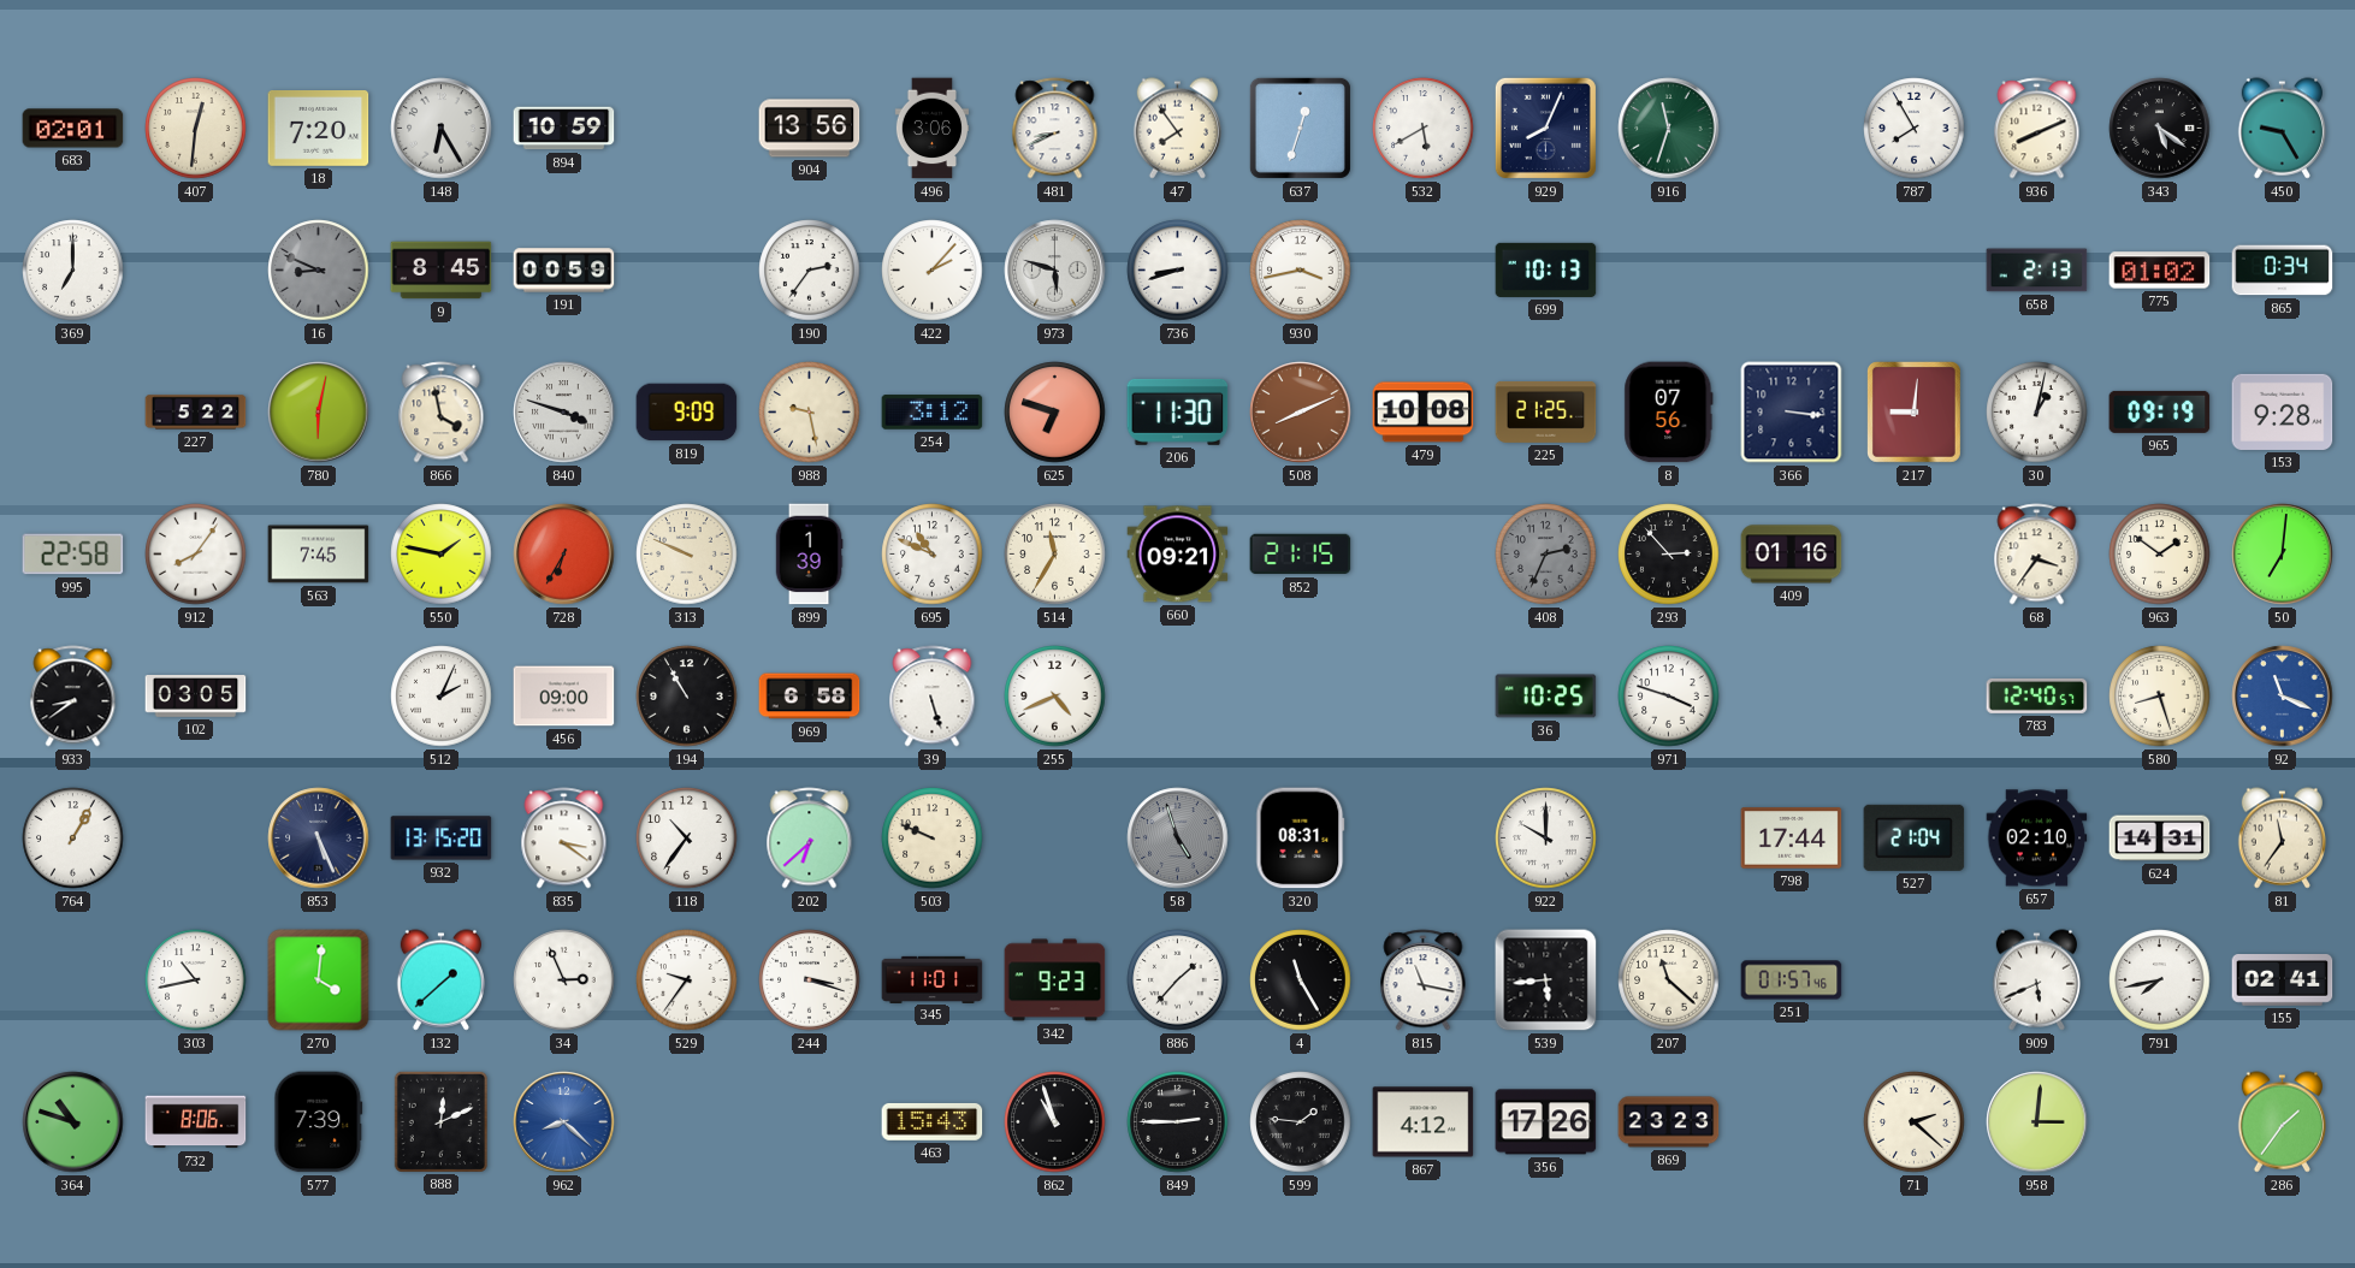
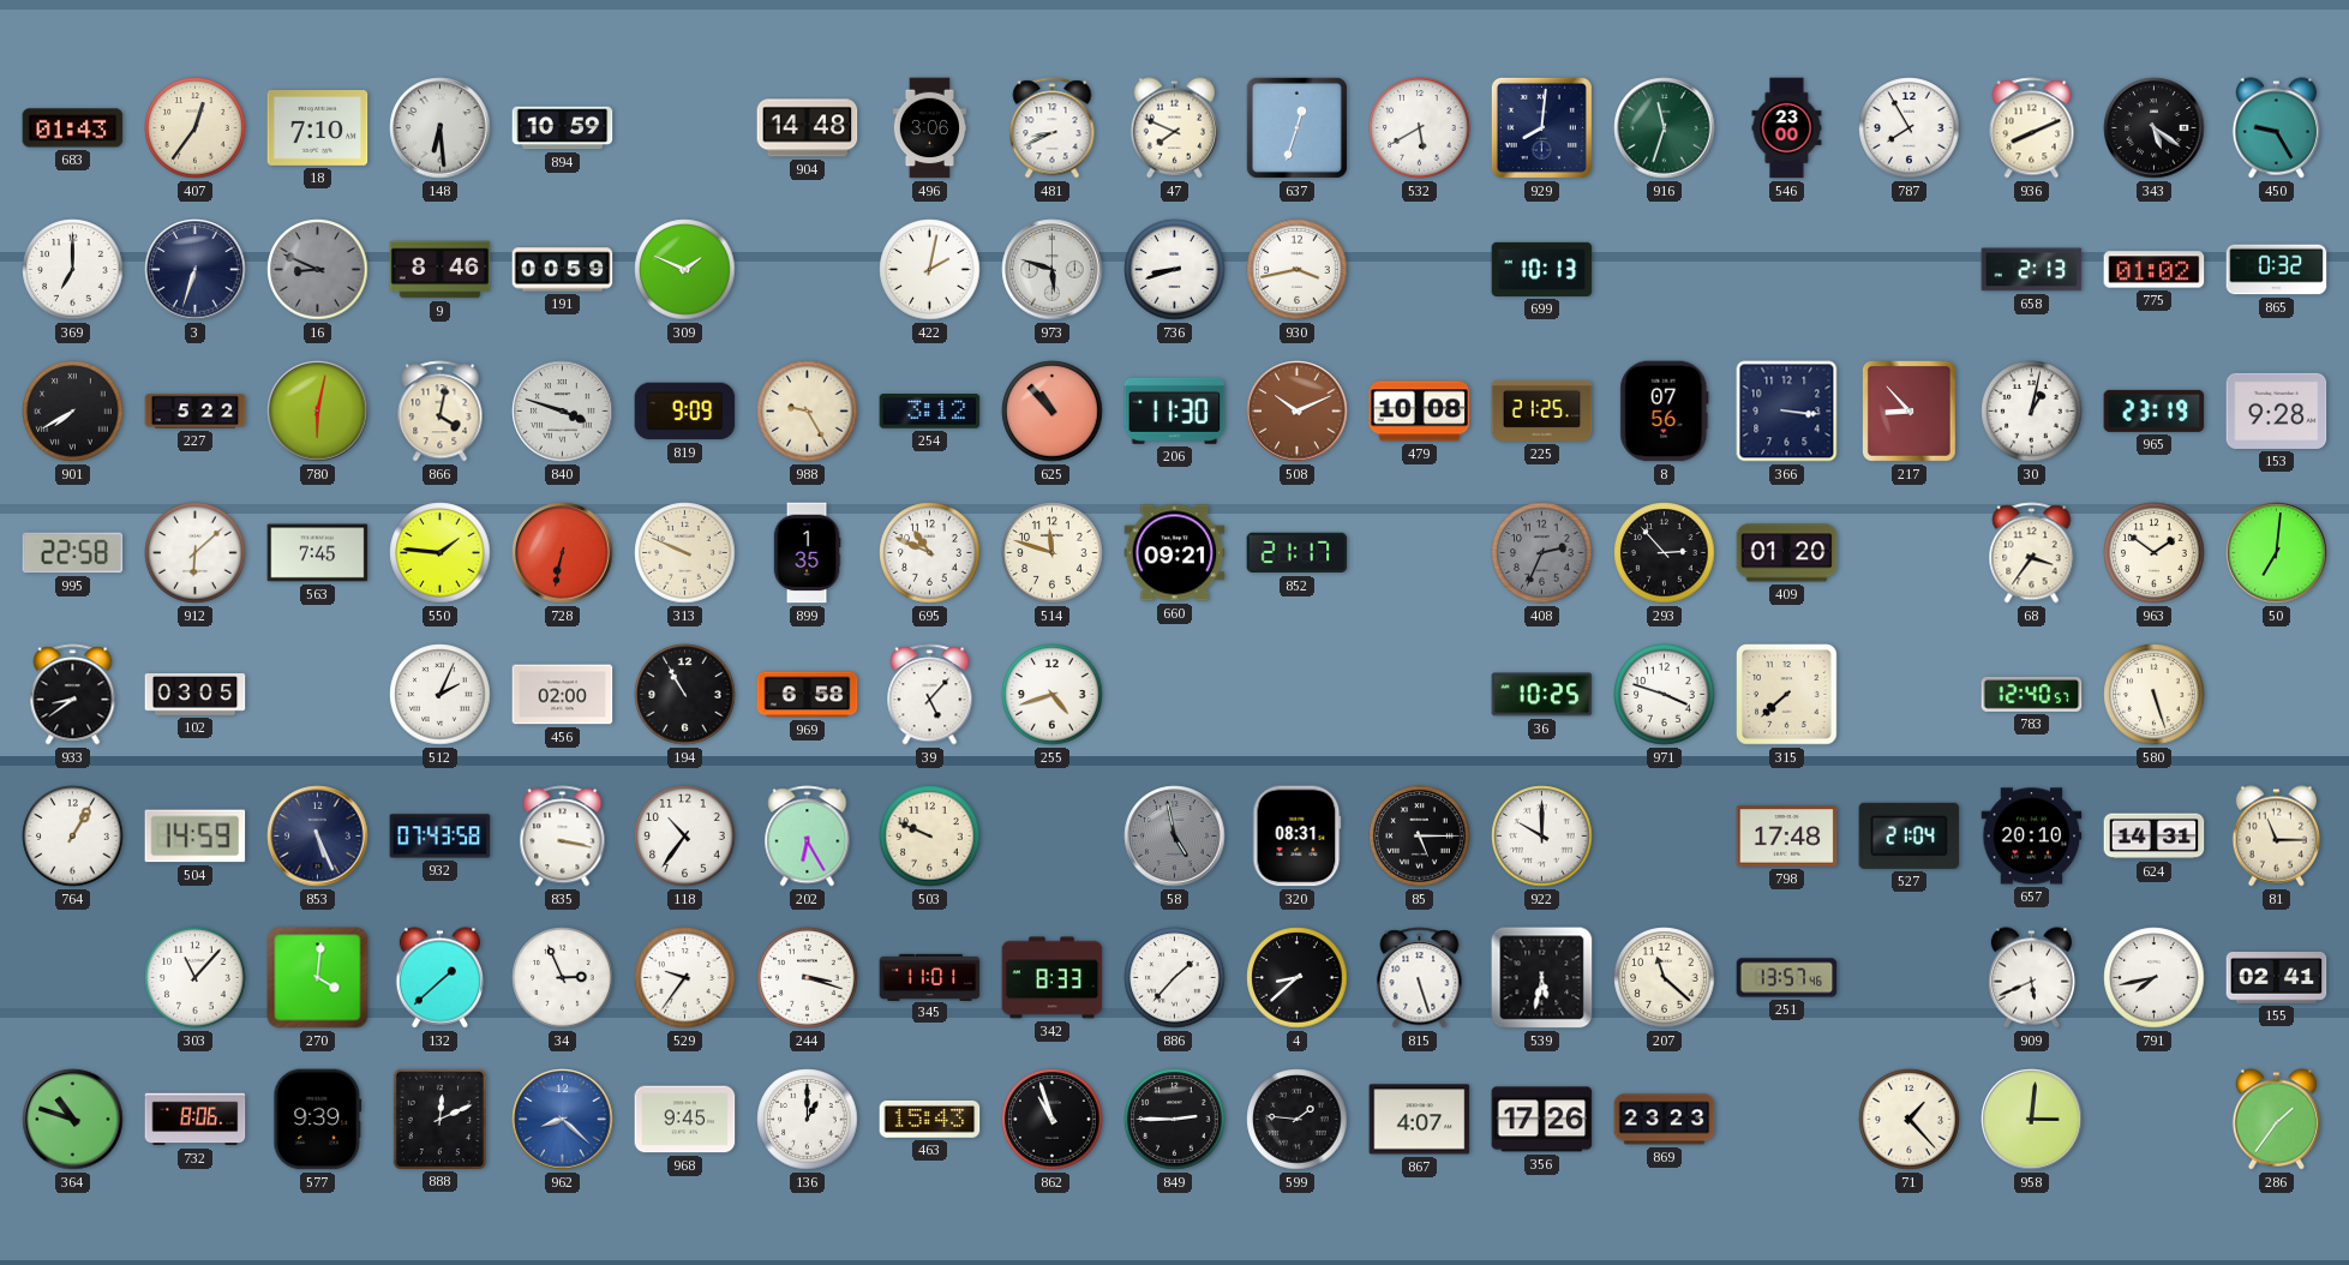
683: 02:01 -> 01:43 (73, 128)
407: 12:31 -> 12:36 (196, 128)
18: 7:20 -> 7:10 (318, 128)
148: 6:25 -> 6:29 (441, 128)
904: 13:56 -> 14:48 (808, 128)
47: 7:54 -> 7:49 (1174, 128)
929: 8:04 -> 8:01 (1541, 127)
546: none -> 23:00 (1787, 128)
3: none -> 6:33 (196, 270)
9: 8:45 -> 8:46 (441, 270)
309: none -> 1:49 (685, 270)
190: 2:36 -> none (810, 271)
422: 2:07 -> 2:02 (930, 270)
865: 0:34 -> 0:32 (2277, 270)
901: none -> 7:40 (73, 412)
866: 3:58 -> 4:02 (441, 412)
988: 9:28 -> 9:25 (808, 412)
625: 6:48 -> 10:53 (1053, 412)
508: 8:11 -> 10:11 (1298, 412)
217: 9:01 -> 8:53 (1910, 412)
965: 09:19 -> 23:19 (2155, 410)
912: 8:06 -> 6:08 (196, 553)
550: 1:47 -> 1:46 (441, 553)
728: 6:35 -> 6:32 (563, 553)
899: 1:39 -> 1:35 (807, 553)
514: 11:35 -> 11:48 (1053, 553)
852: 21:15 -> 21:17 (1298, 553)
409: 01:16 -> 01:20 (1787, 553)
456: 09:00 -> 02:00 (563, 695)
39: 5:27 -> 5:07 (930, 695)
255: 4:41 -> 4:42 (1053, 695)
315: none -> 7:38 (1787, 695)
580: 8:27 -> 5:27 (2155, 695)
92: 11:19 -> none (2283, 697)
504: none -> 14:59 (196, 837)
932: 13:15 -> 07:43 (441, 837)
835: 3:21 -> 3:17 (563, 837)
202: 6:38 -> 6:25 (808, 837)
58: 4:57 -> 4:58 (1175, 837)
85: none -> 5:15 (1420, 837)
798: 17:44 -> 17:48 (1787, 837)
657: 02:10 -> 20:10 (2032, 837)
81: 11:36 -> 11:15 (2276, 837)
303: 10:43 -> 11:07 (196, 978)
342: 9:23 -> 8:33 (1053, 978)
4: 11:25 -> 8:38 (1298, 978)
815: 11:17 -> 5:27 (1420, 978)
539: 5:44 -> 5:32 (1542, 978)
251: 01:57 -> 13:57 (1787, 978)
577: 7:39 -> 9:39 (318, 1120)
968: none -> 9:45 (685, 1120)
136: none -> 1:00 (808, 1120)
867: 4:12 -> 4:07 (1420, 1120)
71: 2:22 -> 1:23 (1910, 1120)
